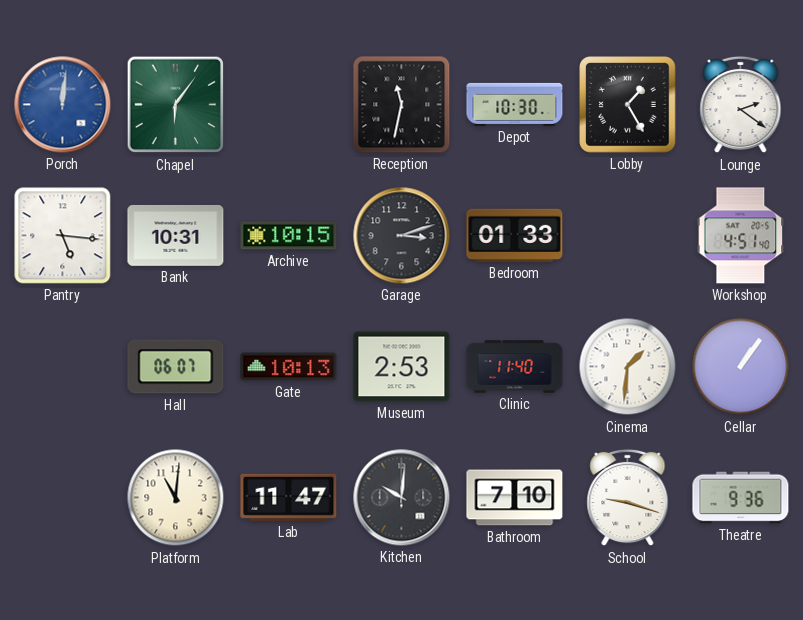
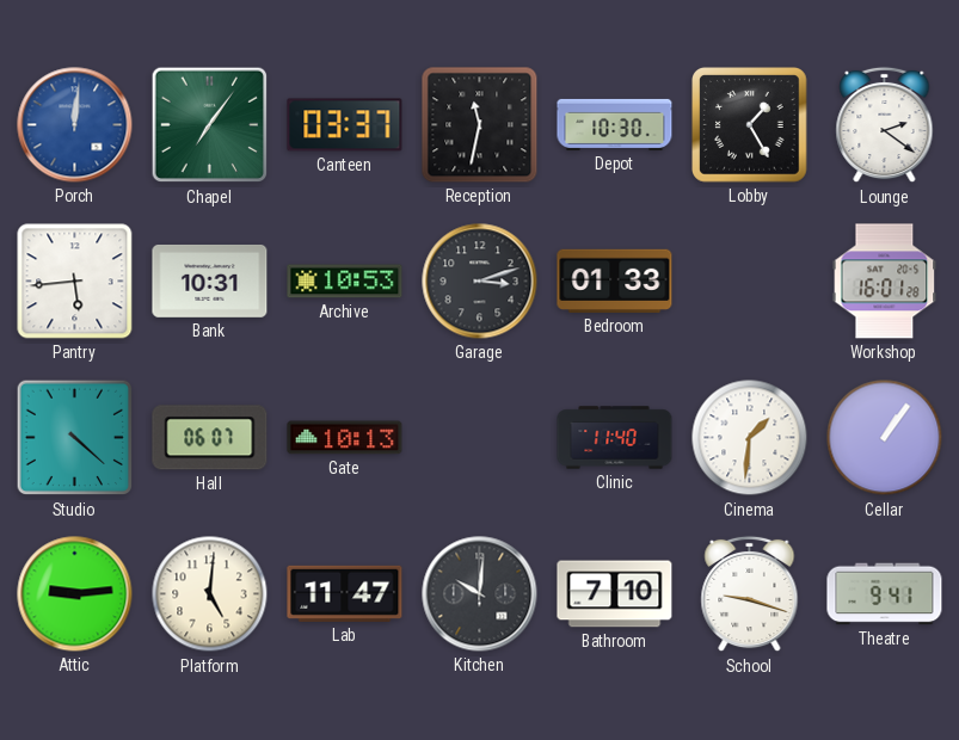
Chapel: 6:06 -> 7:06 (210, 125)
Canteen: none -> 03:37 (345, 125)
Pantry: 5:16 -> 5:44 (75, 282)
Archive: 10:15 -> 10:53 (345, 282)
Workshop: 4:51 -> 16:01 (885, 282)
Studio: none -> 4:22 (75, 438)
Museum: 2:53 -> none (402, 367)
Attic: none -> 9:14 (75, 594)
Platform: 11:01 -> 5:01 (210, 594)
Theatre: 9:36 -> 9:41 (885, 594)
